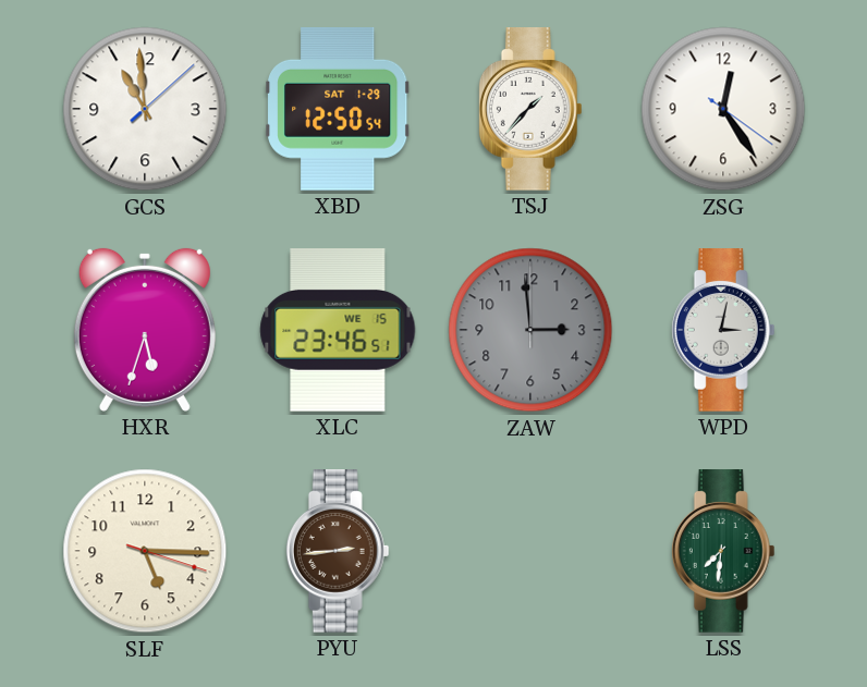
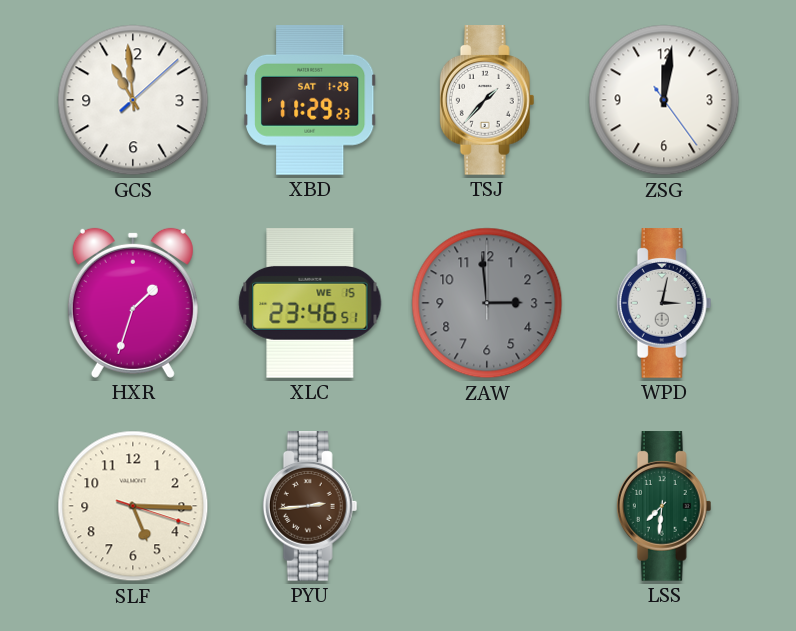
XBD: 12:50 -> 11:29 (311, 101)
ZSG: 12:24 -> 12:01 (664, 100)
HXR: 5:33 -> 1:33 (133, 303)
